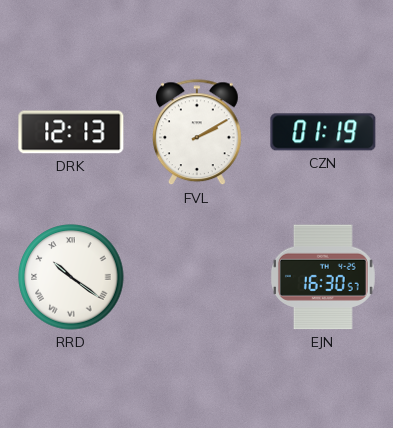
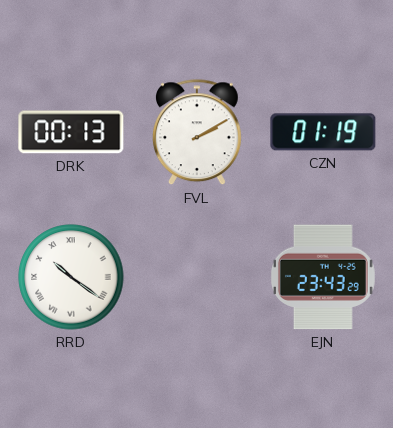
DRK: 12:13 -> 00:13 (71, 132)
EJN: 16:30 -> 23:43 (323, 277)
